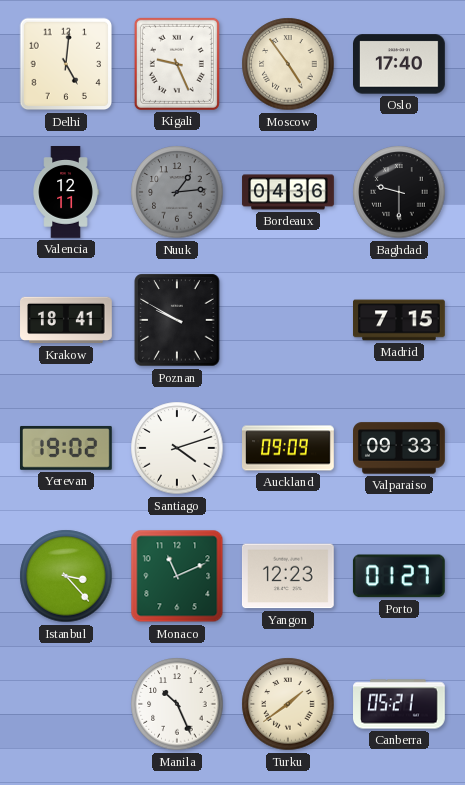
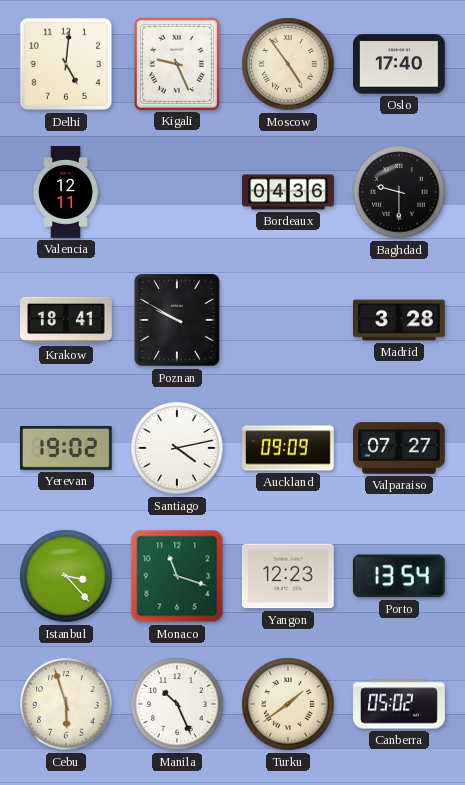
Nuuk: 1:14 -> none (177, 192)
Madrid: 7:15 -> 3:28 (399, 320)
Santiago: 4:12 -> 4:13 (177, 448)
Valparaiso: 09:33 -> 07:27 (400, 448)
Monaco: 11:11 -> 11:18 (177, 576)
Porto: 01:27 -> 13:54 (399, 576)
Cebu: none -> 5:57 (66, 704)
Canberra: 05:21 -> 05:02 (400, 704)
